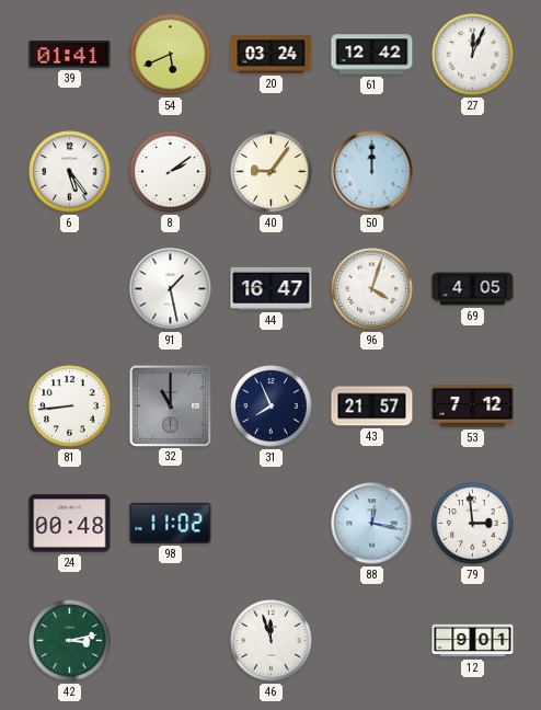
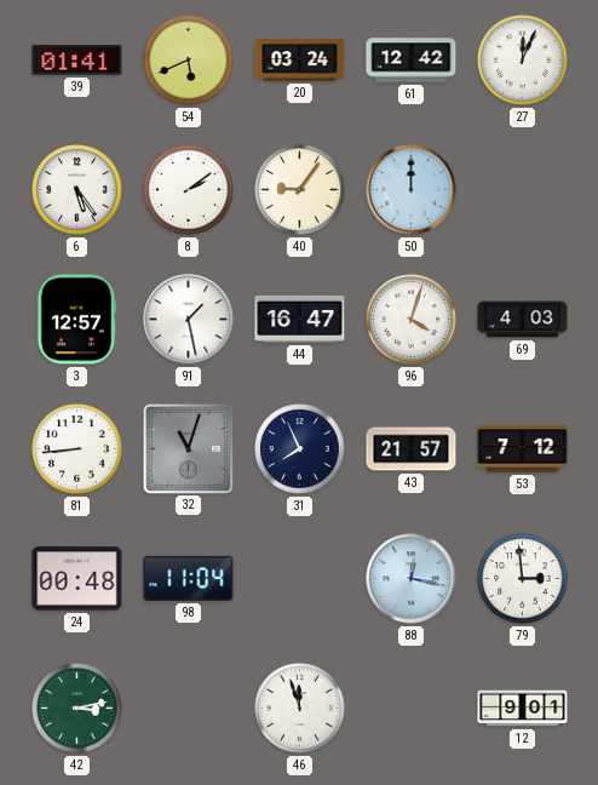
3: none -> 12:57 (76, 320)
69: 4:05 -> 4:03 (523, 320)
32: 11:00 -> 11:03 (188, 448)
98: 11:02 -> 11:04 (189, 578)
